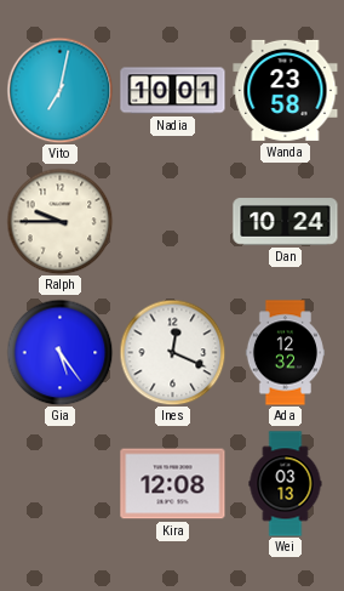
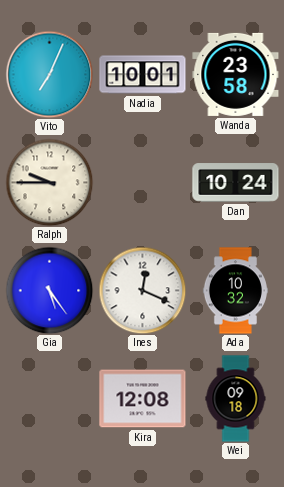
Vito: 7:02 -> 7:04 (49, 74)
Ada: 12:32 -> 10:32 (235, 291)
Wei: 03:13 -> 09:18 (236, 399)
